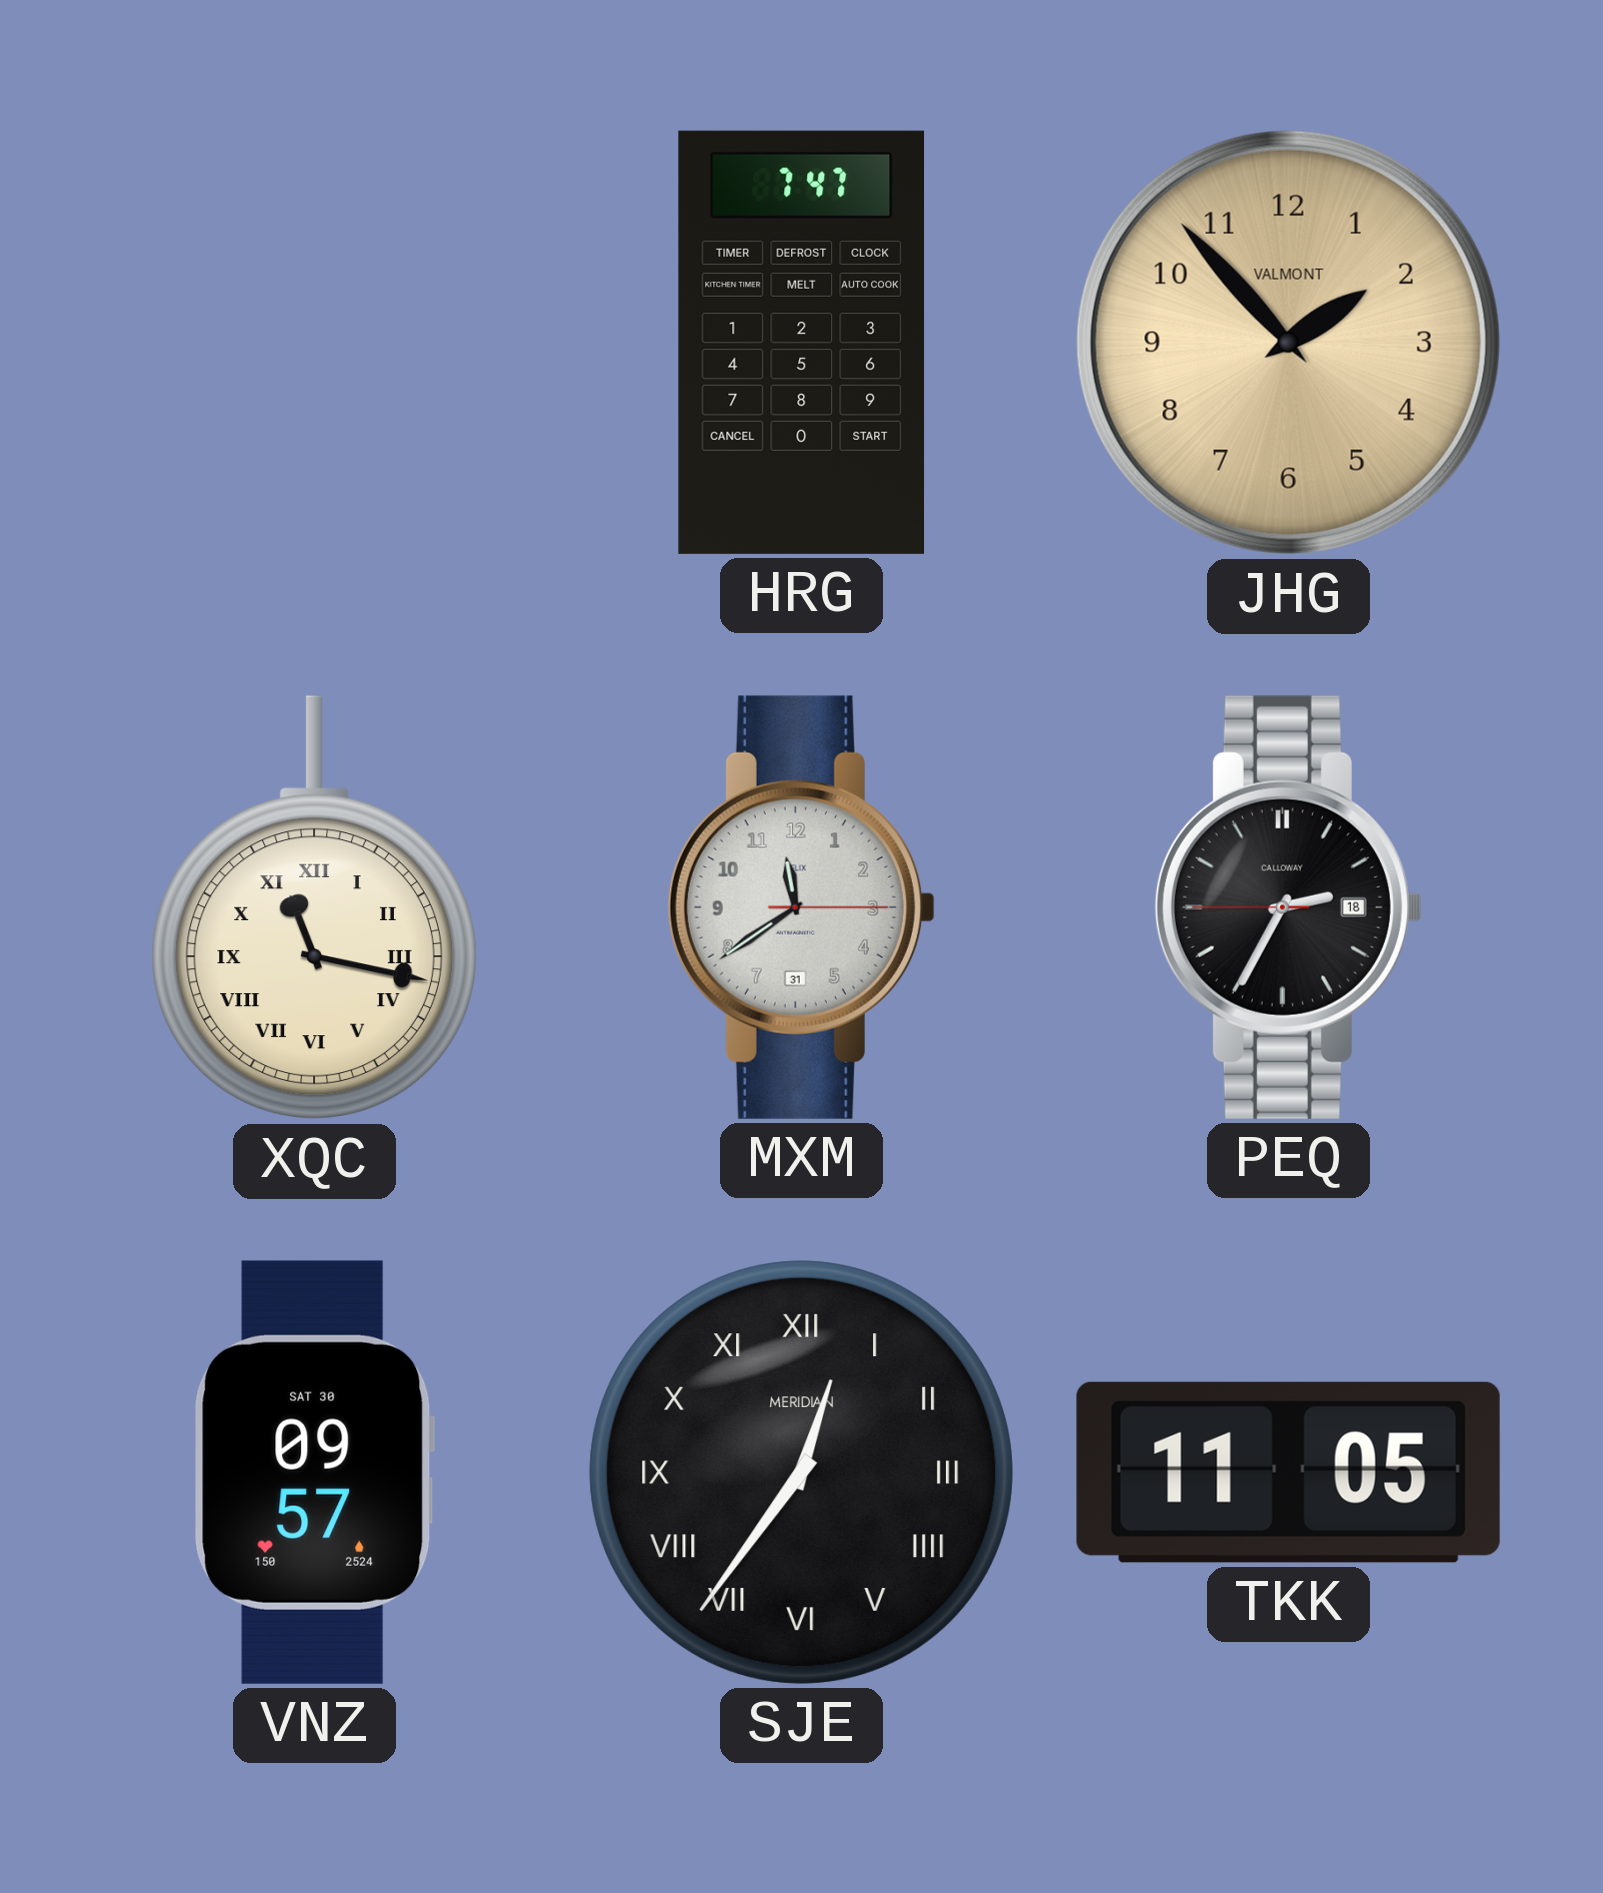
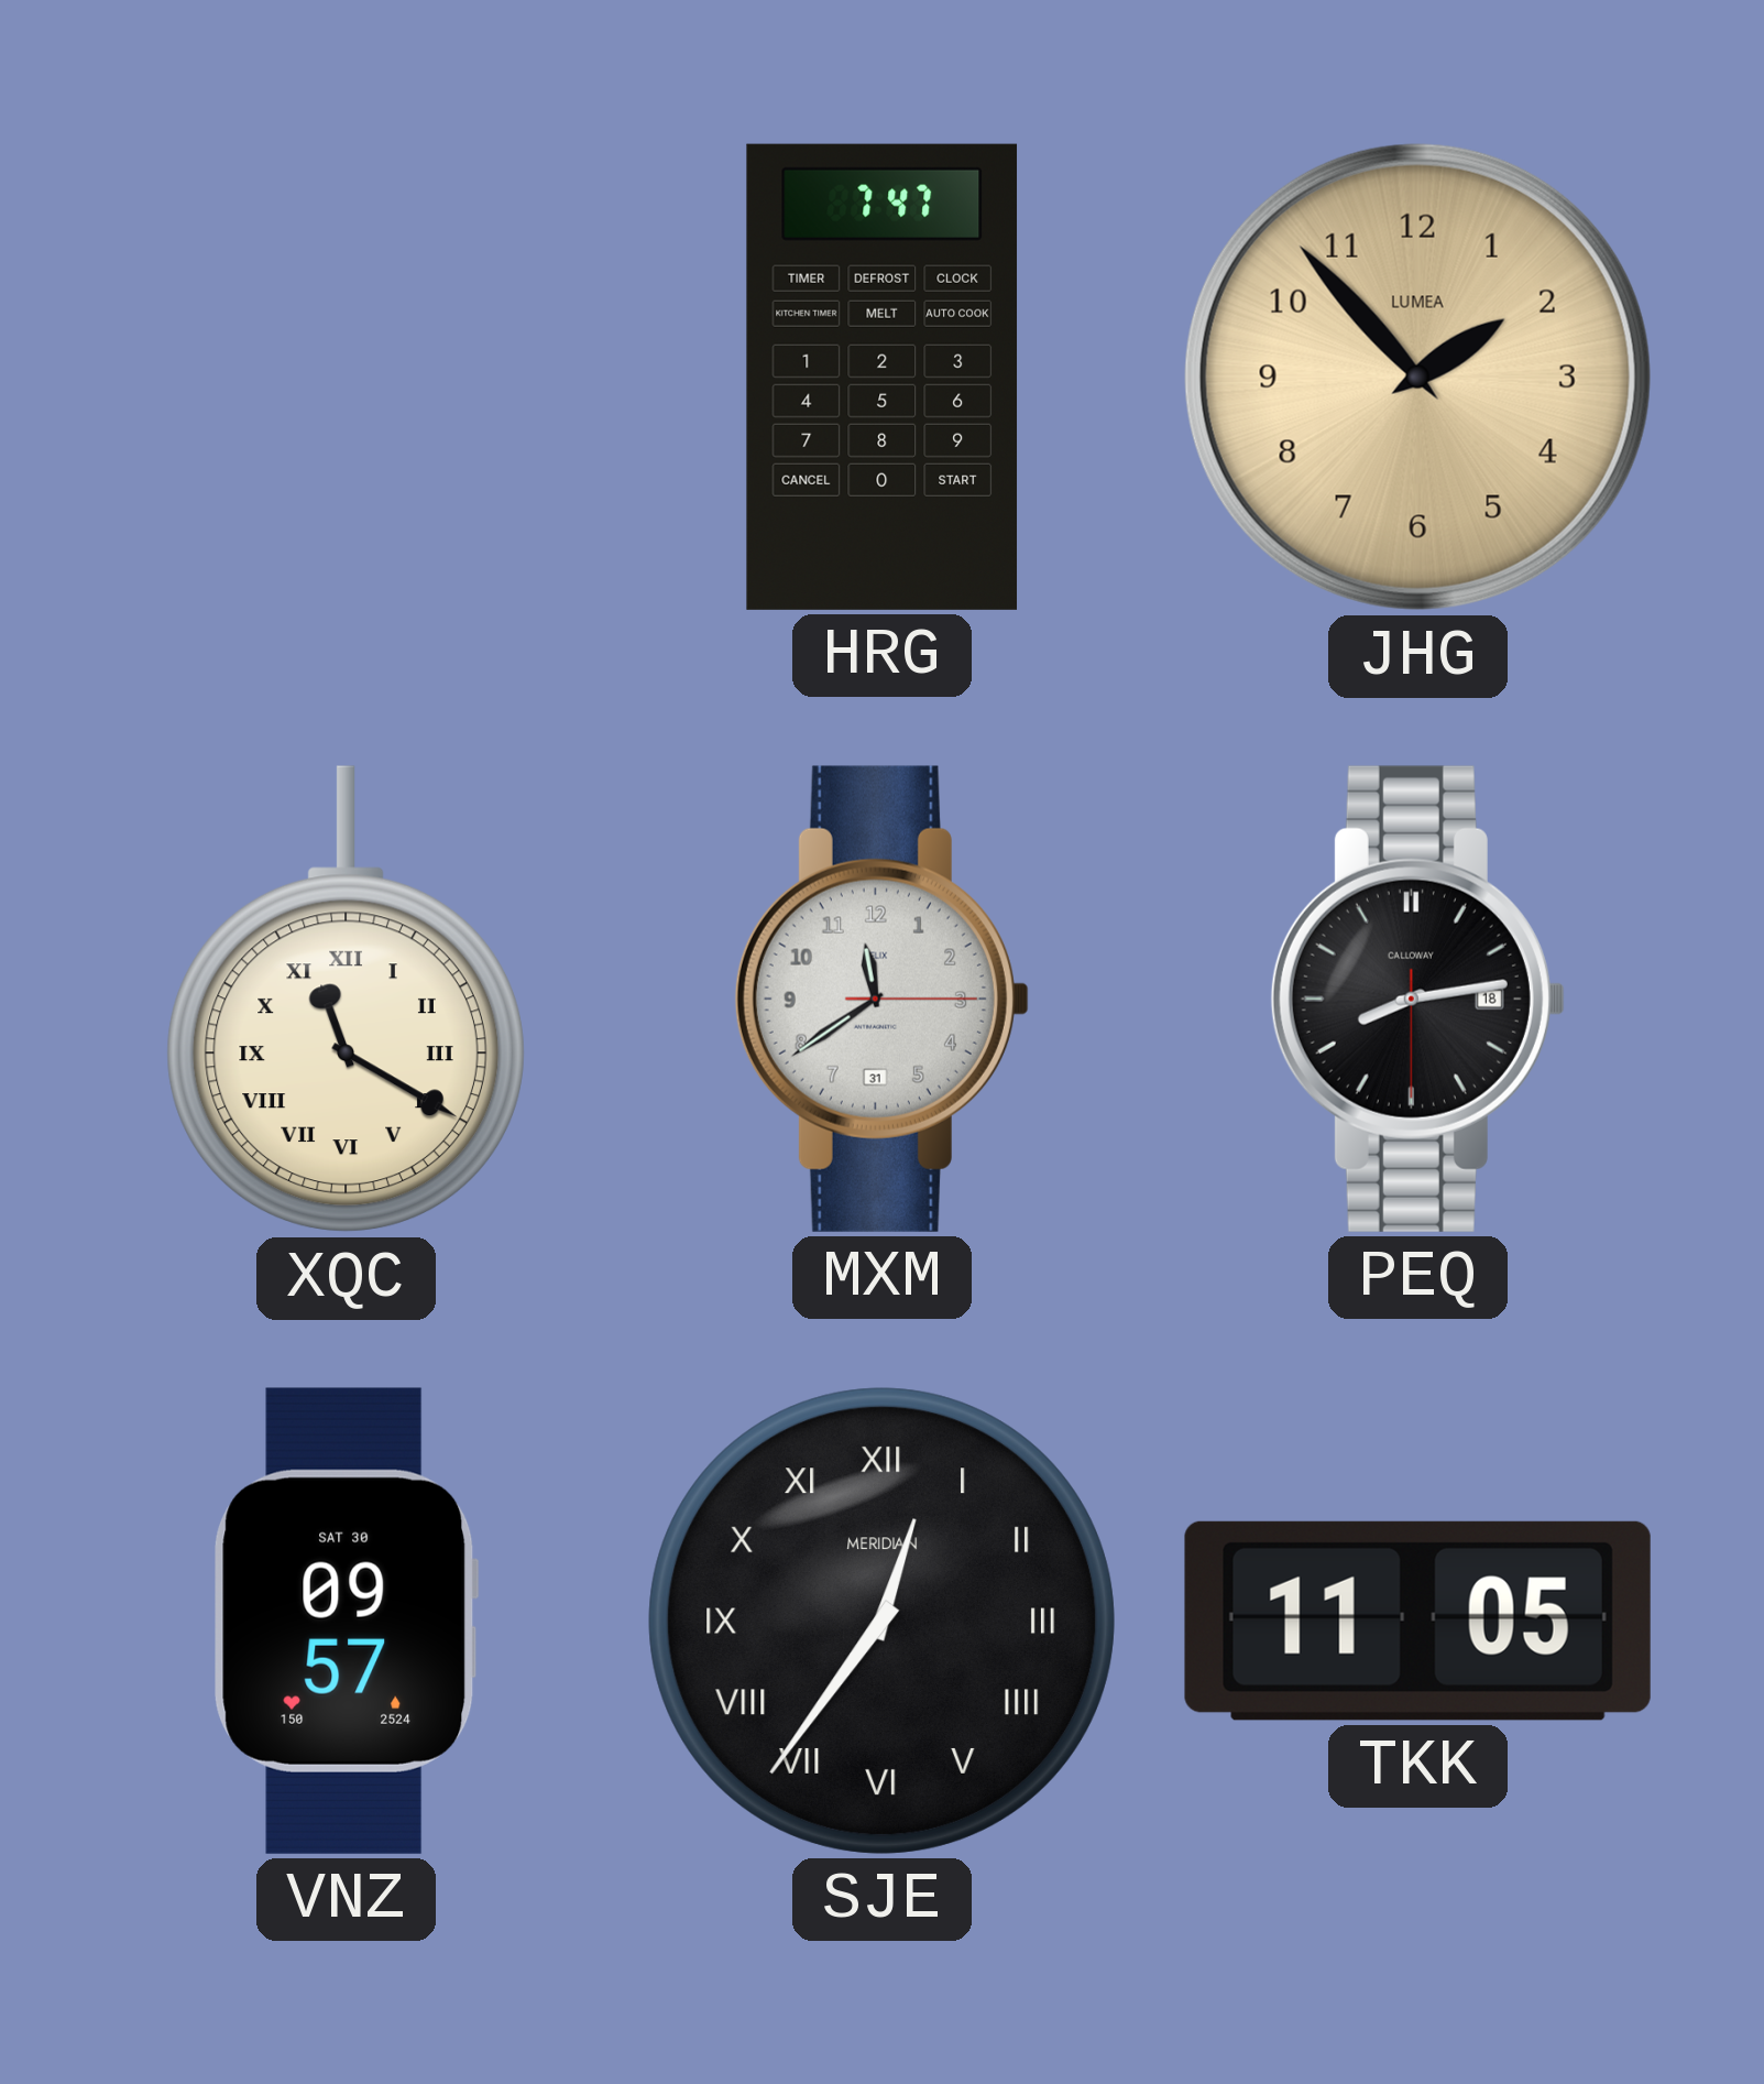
JHG brand: VALMONT -> LUMEA (1417, 377)
XQC: 11:17 -> 11:20 (346, 1000)
PEQ: 2:34 -> 8:13 (1417, 999)
